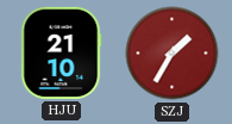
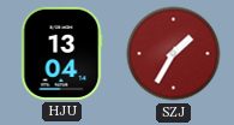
HJU: 21:10 -> 13:04 (61, 53)
